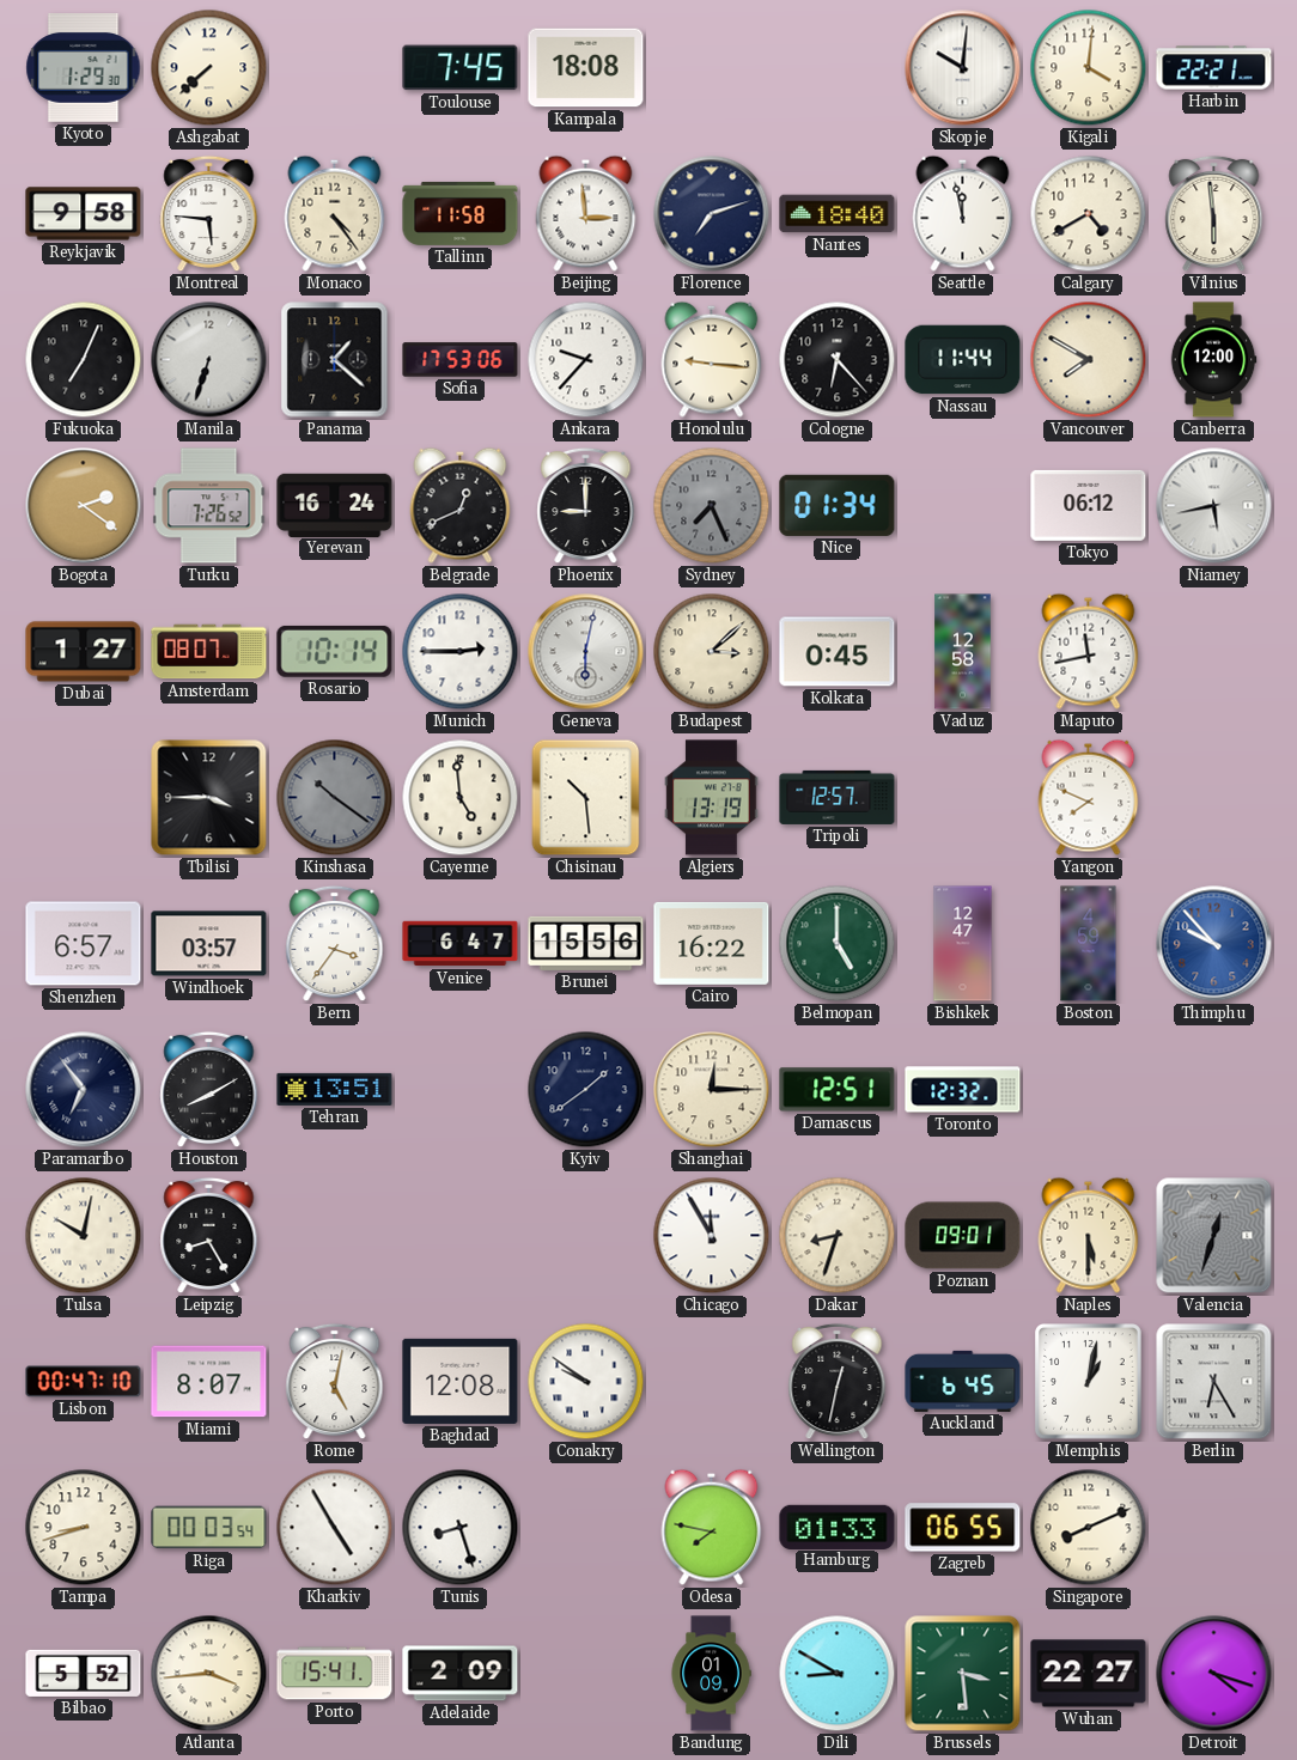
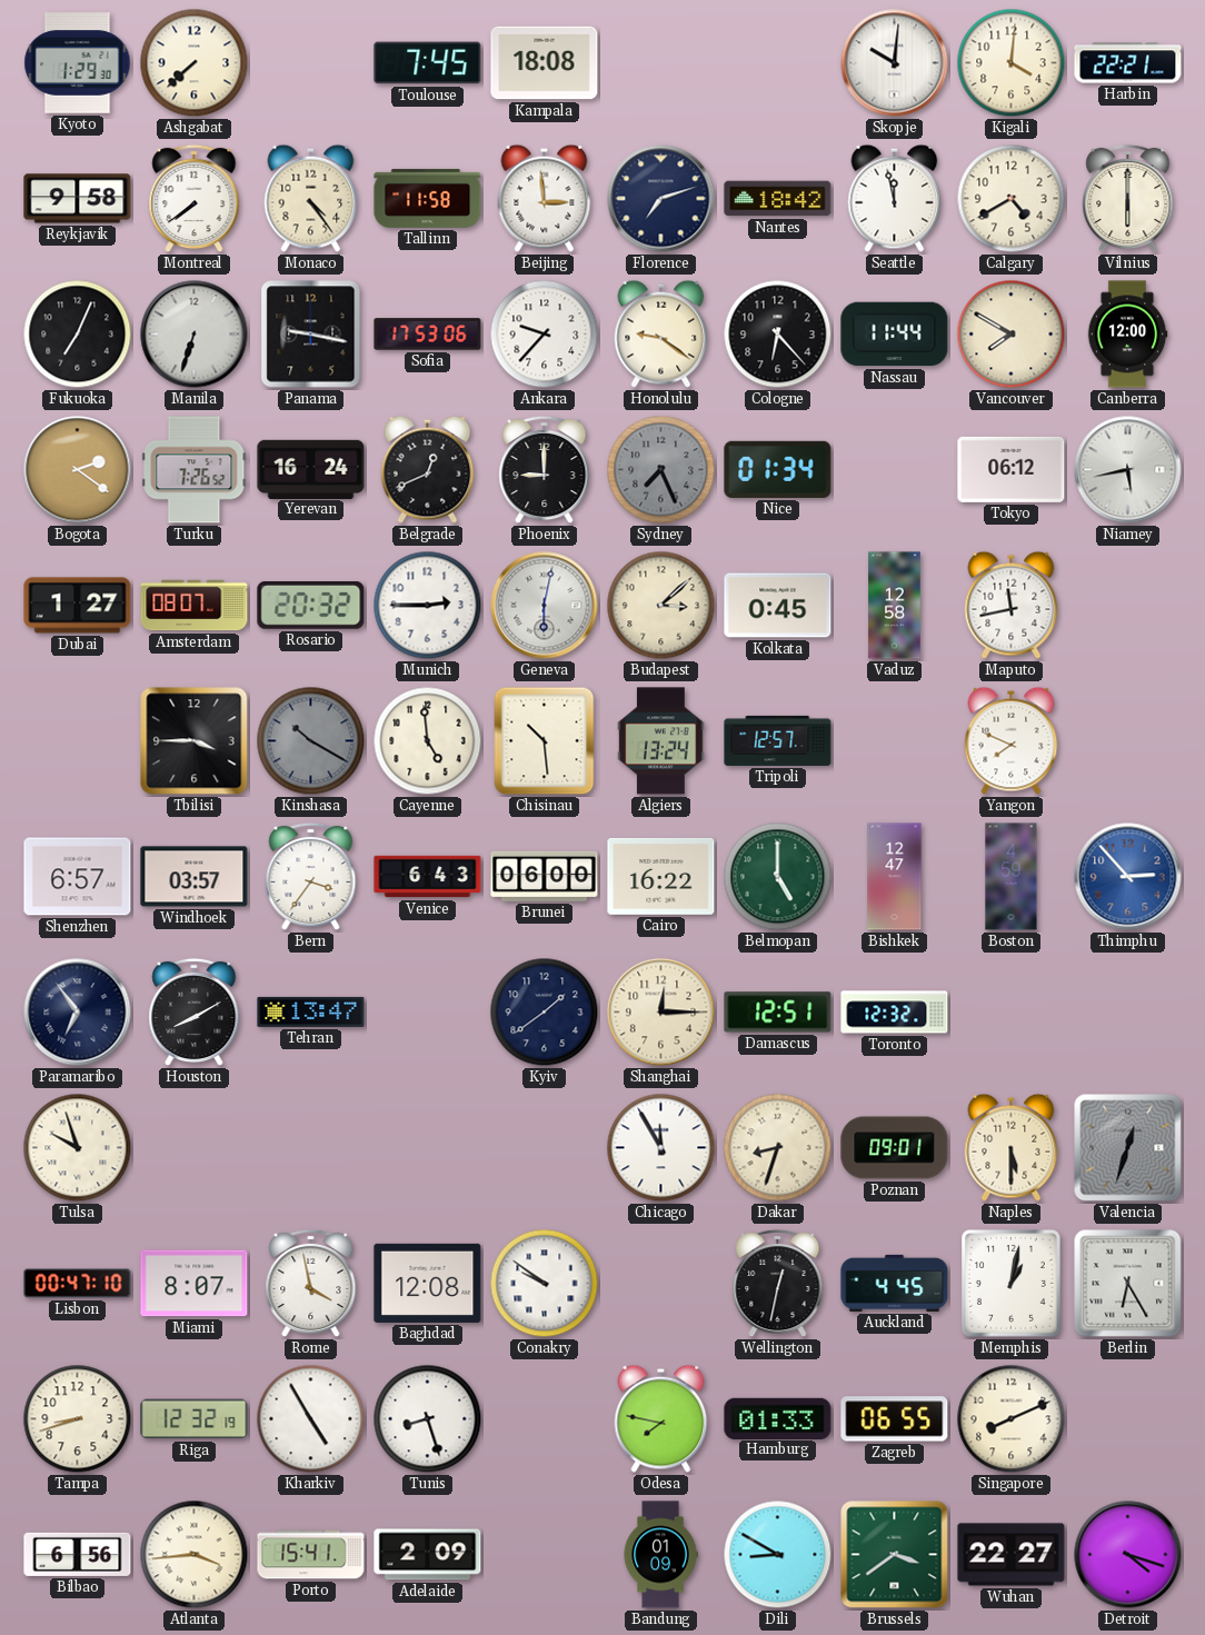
Montreal: 5:46 -> 7:39 (195, 199)
Nantes: 18:40 -> 18:42 (778, 199)
Vilnius: 5:59 -> 6:00 (1128, 199)
Panama: 1:22 -> 9:17 (311, 335)
Honolulu: 9:16 -> 9:21 (661, 333)
Rosario: 10:14 -> 20:32 (311, 605)
Kinshasa: 10:21 -> 10:20 (311, 741)
Algiers: 13:19 -> 13:24 (661, 741)
Venice: 6:47 -> 6:43 (428, 877)
Brunei: 15:56 -> 06:00 (545, 876)
Thimphu: 9:53 -> 2:53 (1128, 877)
Tehran: 13:51 -> 13:47 (311, 1011)
Tulsa: 10:02 -> 9:57 (78, 1148)
Leipzig: 8:25 -> none (209, 1236)
Rome: 5:02 -> 3:58 (311, 1284)
Auckland: 6:45 -> 4:45 (895, 1283)
Riga: 00:03 -> 12:32 (195, 1419)
Bilbao: 5:52 -> 6:56 (78, 1554)
Brussels: 3:29 -> 3:39 (895, 1555)
